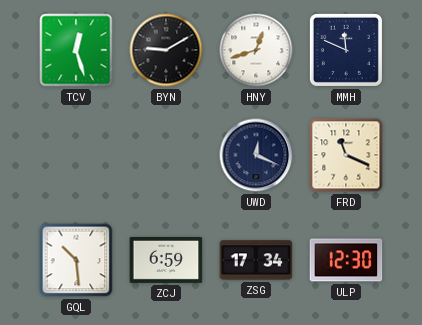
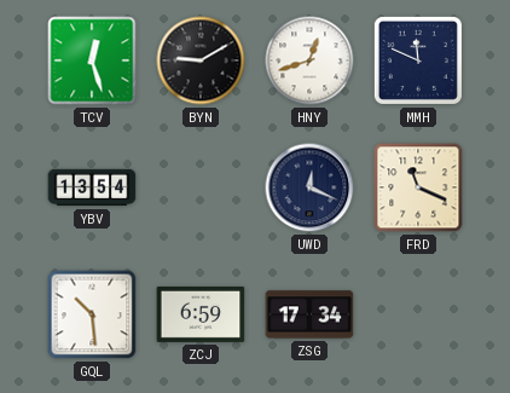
YBV: none -> 13:54 (92, 187)
ULP: 12:30 -> none (346, 260)
